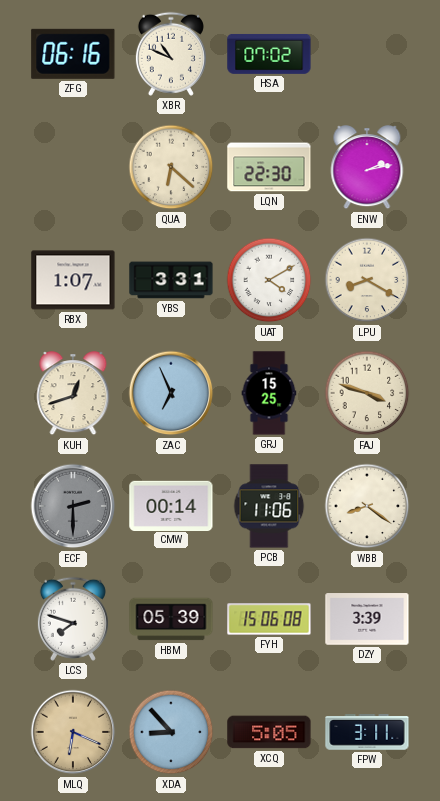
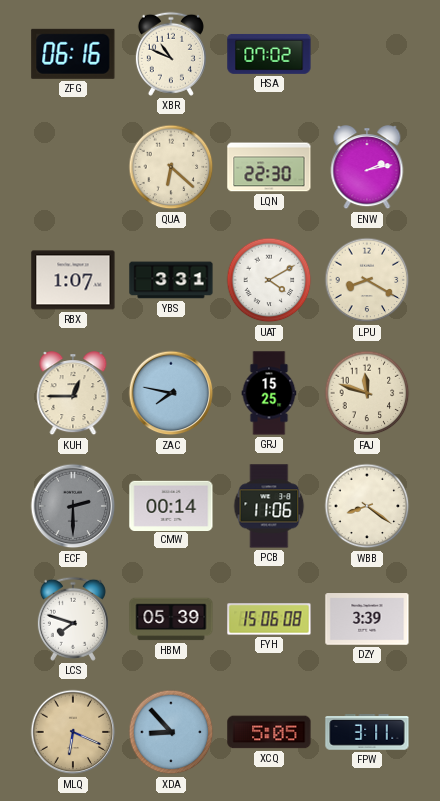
KUH: 12:42 -> 12:45 (73, 394)
ZAC: 6:56 -> 7:47 (171, 393)
FAJ: 3:48 -> 11:48 (367, 393)
